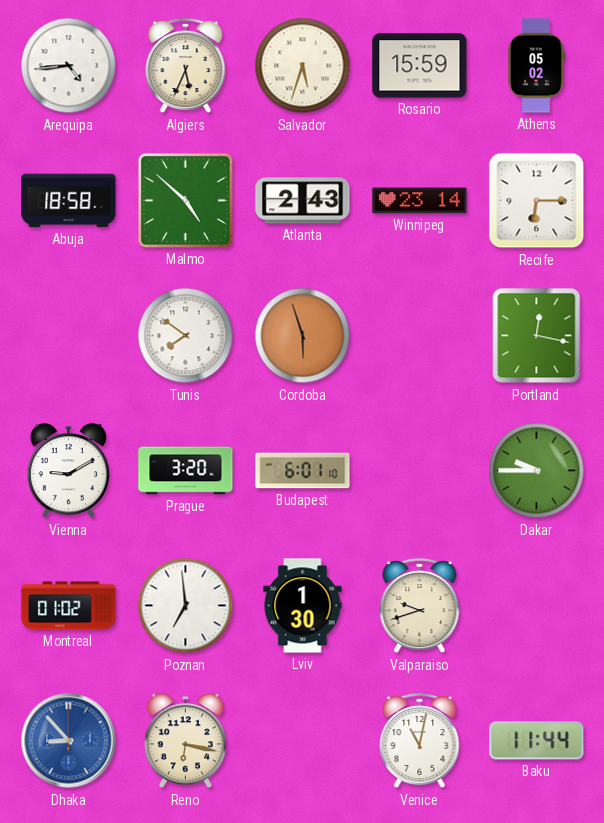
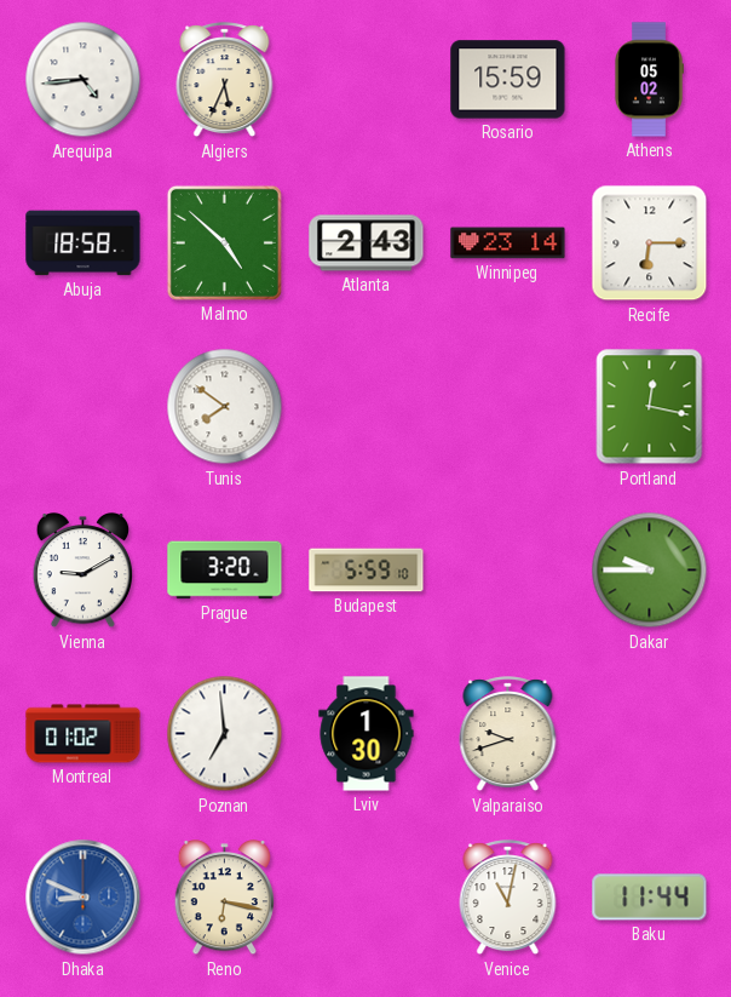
Salvador: 5:33 -> none (303, 66)
Cordoba: 5:57 -> none (303, 336)
Budapest: 6:01 -> 5:59 (367, 571)
Dhaka: 8:53 -> 8:49 (84, 898)
